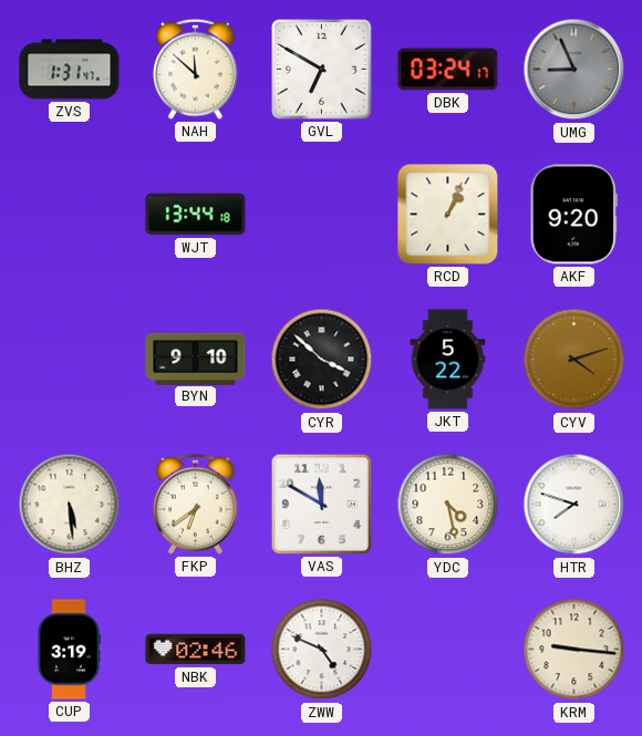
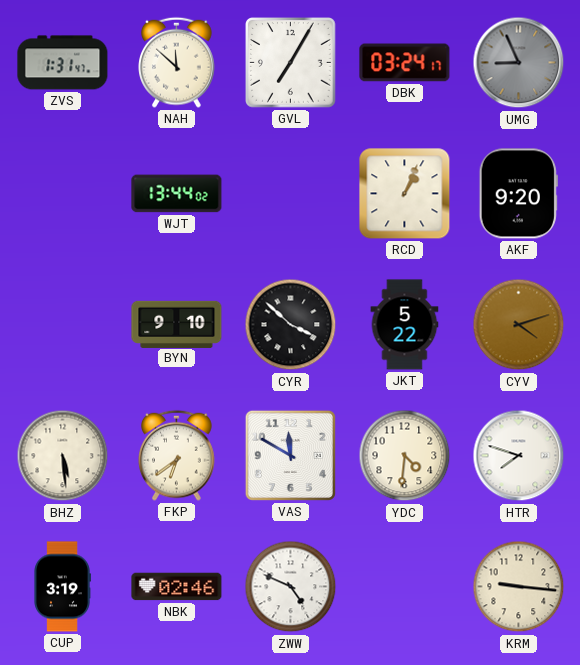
GVL: 6:50 -> 7:05 (291, 63)
WJT: 13:44:18 -> 13:44:02 (177, 194)
YDC: 4:28 -> 4:31 (405, 456)
